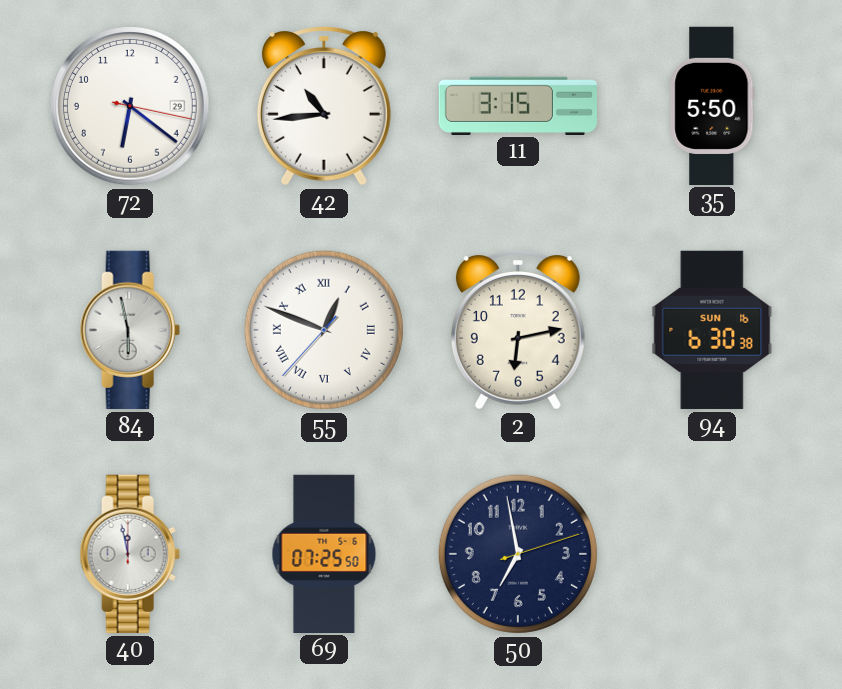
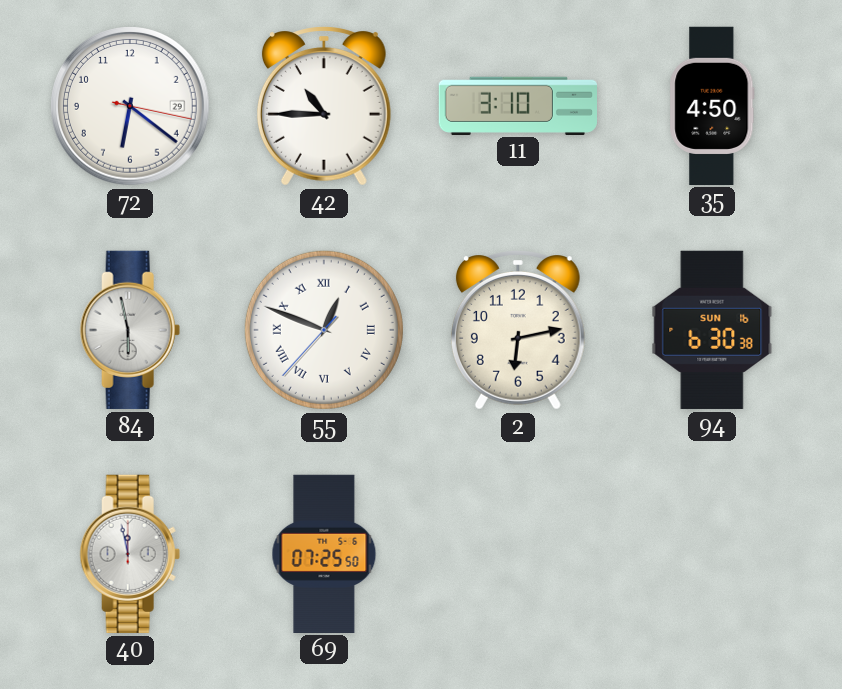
42: 10:44 -> 10:45 (324, 106)
11: 3:15 -> 3:10 (518, 105)
35: 5:50 -> 4:50 (712, 105)
50: 6:58 -> none (518, 554)
